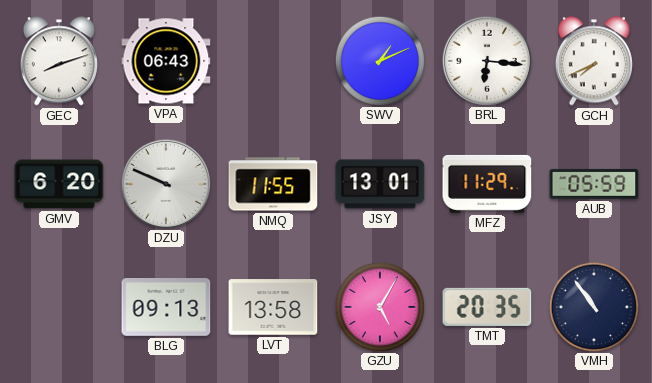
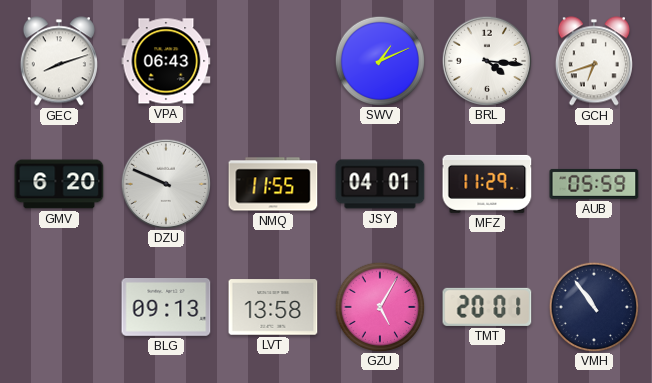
BRL: 6:16 -> 4:16 (486, 60)
GCH: 7:41 -> 6:42 (594, 61)
JSY: 13:01 -> 04:01 (380, 184)
TMT: 20:35 -> 20:01 (487, 307)
